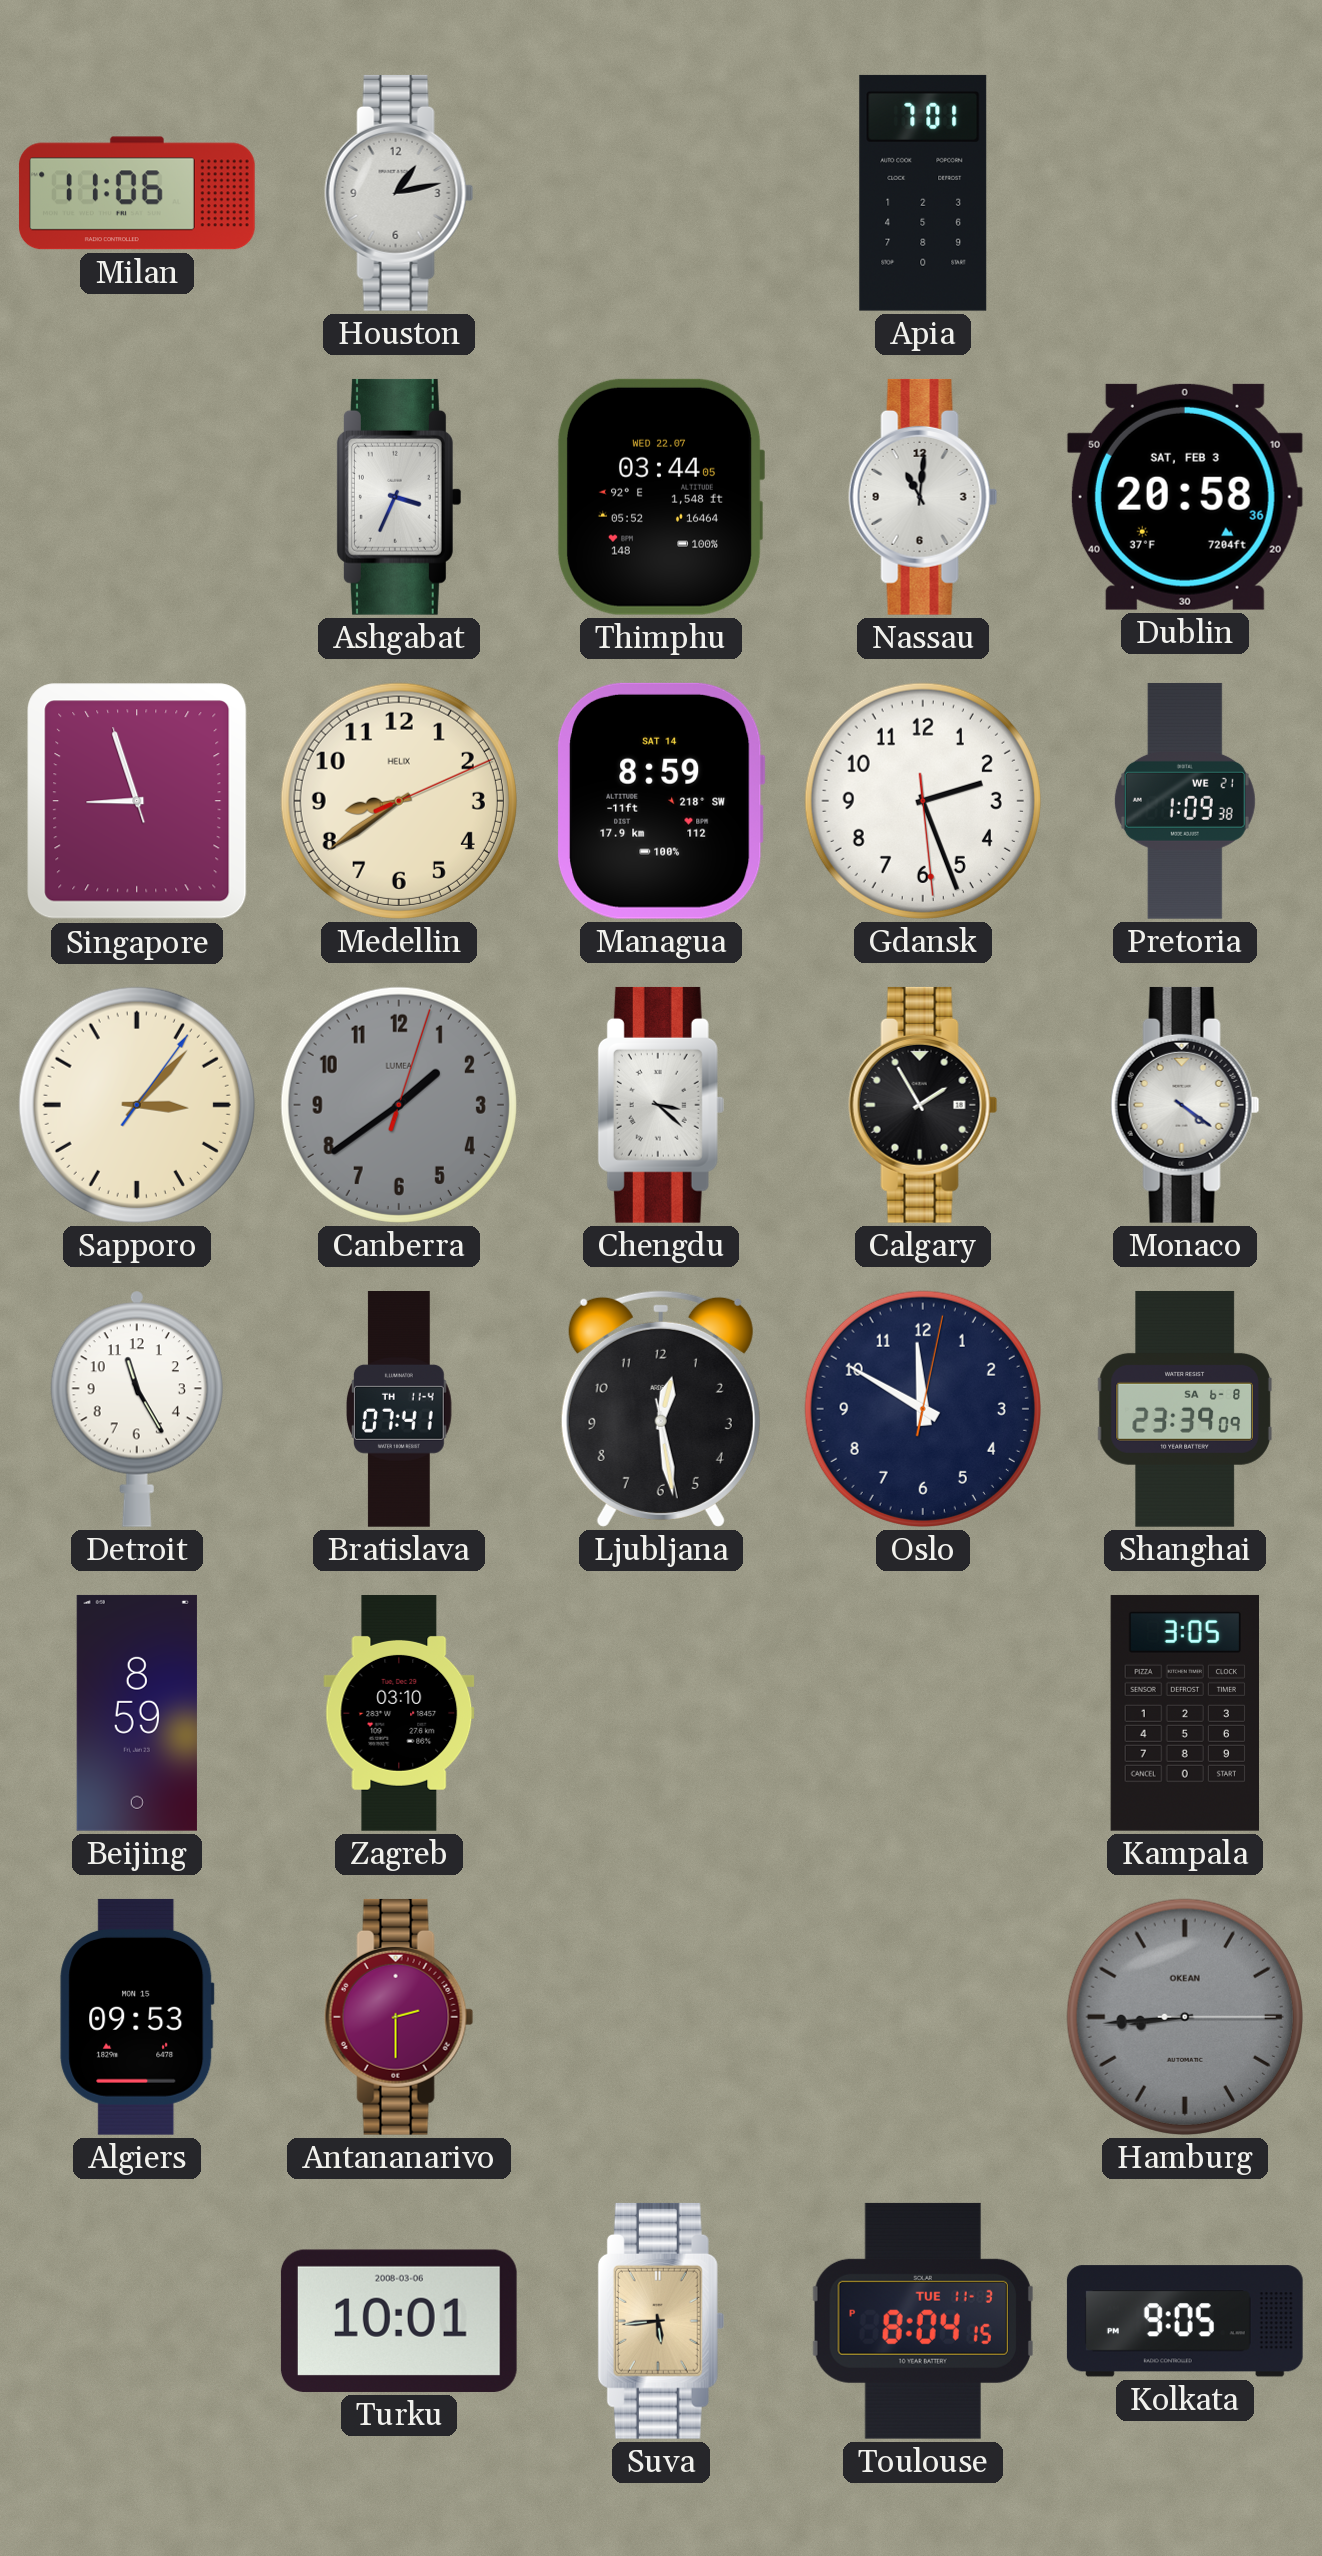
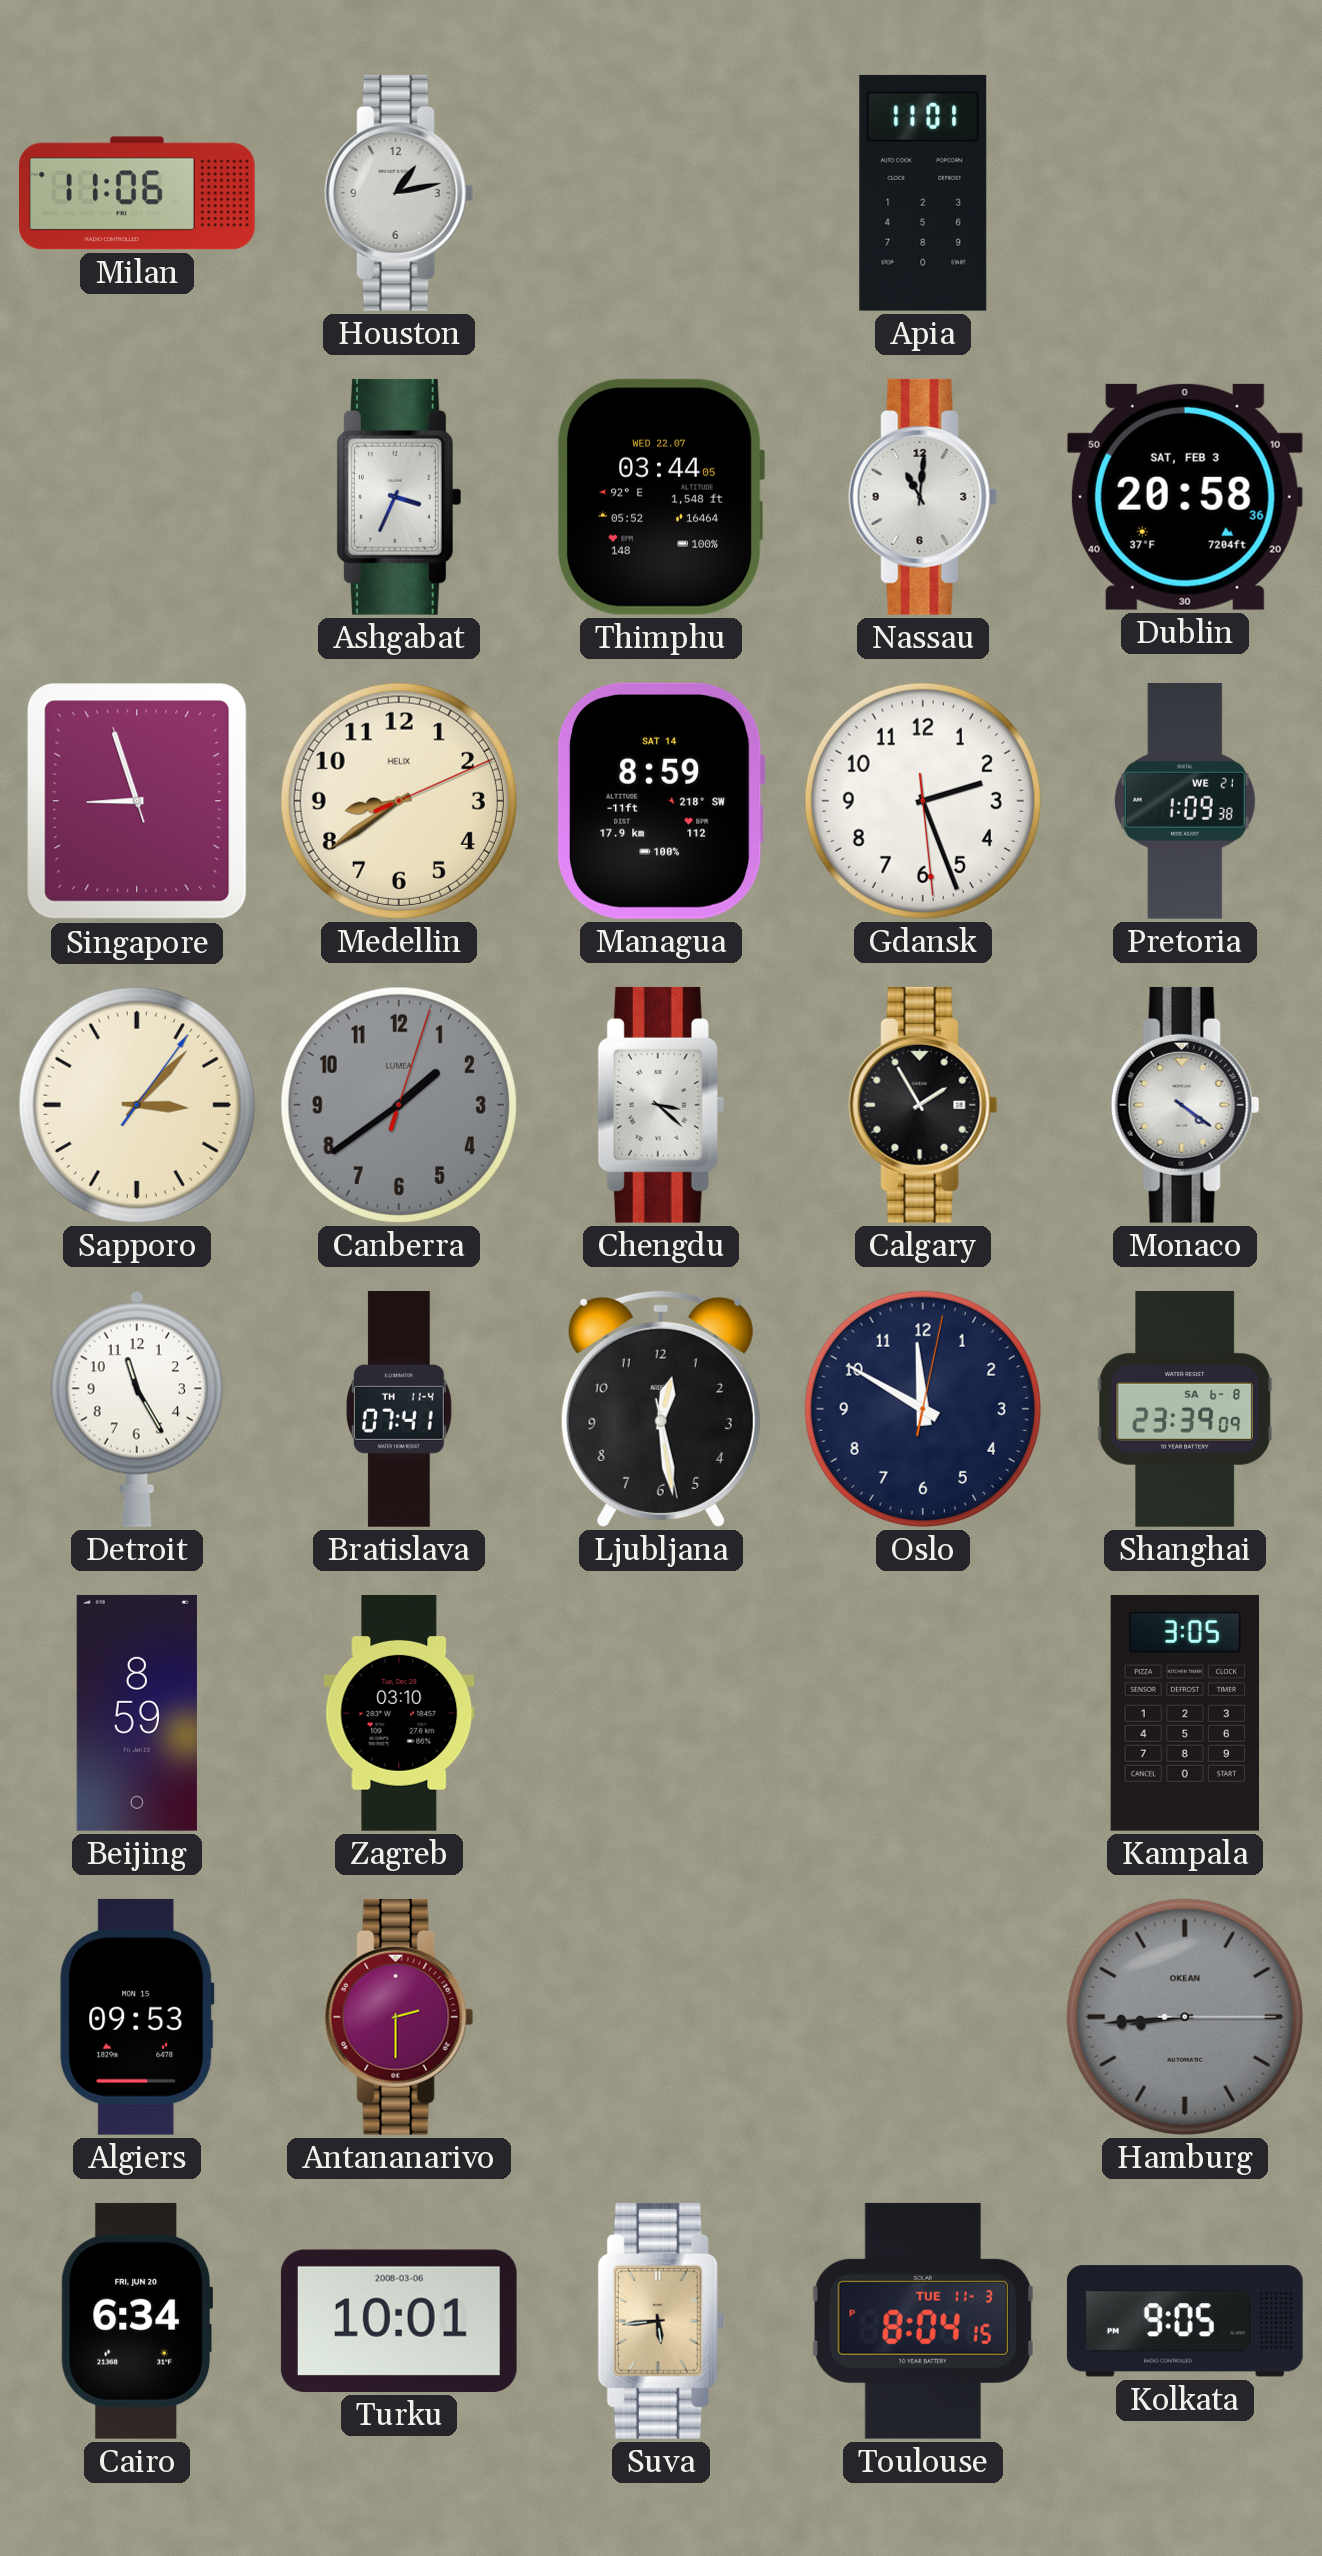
Apia: 7:01 -> 11:01 (923, 193)
Cairo: none -> 6:34 (137, 2321)
